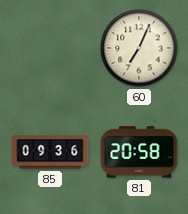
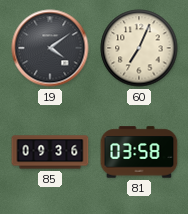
19: none -> 4:09 (50, 48)
81: 20:58 -> 03:58 (139, 152)
